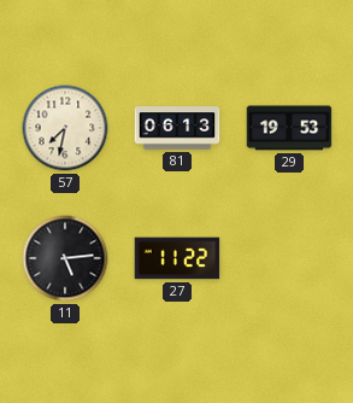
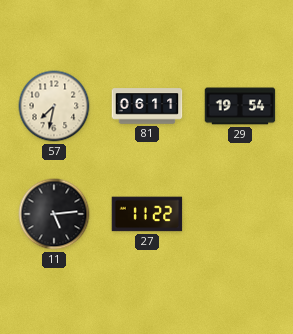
81: 06:13 -> 06:11 (147, 106)
29: 19:53 -> 19:54 (240, 106)
